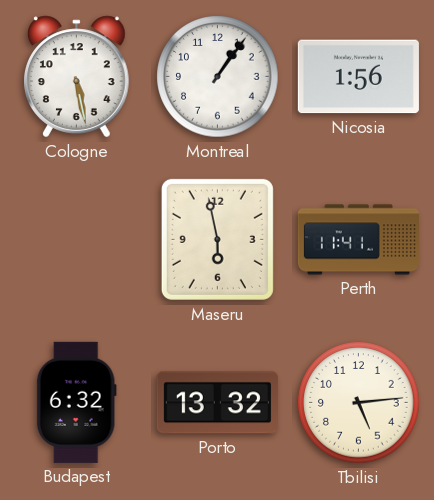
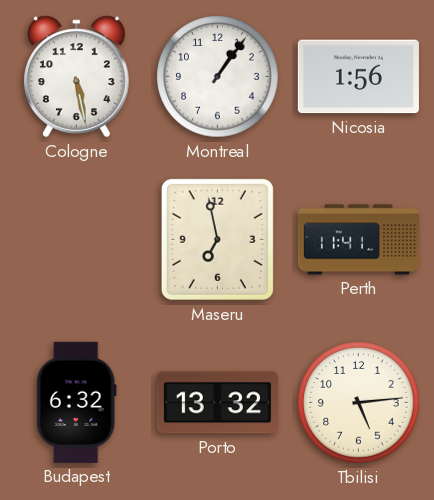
Maseru: 5:58 -> 6:58 (217, 239)
